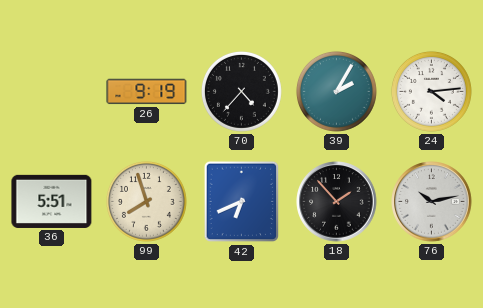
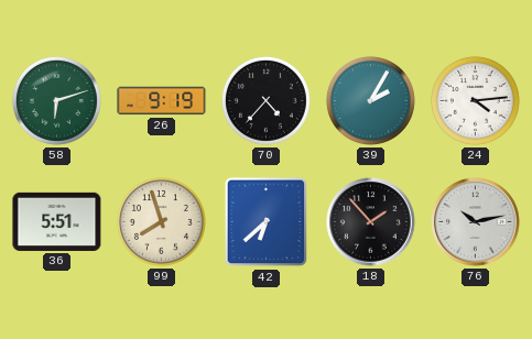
58: none -> 6:12 (56, 100)
42: 6:41 -> 6:38 (267, 222)
